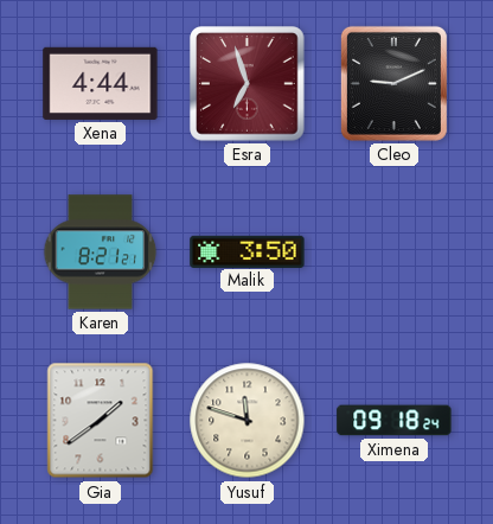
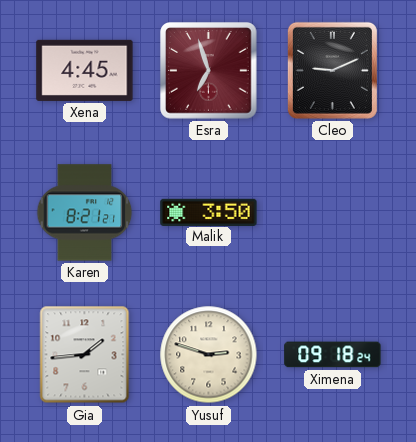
Xena: 4:44 -> 4:45 (85, 70)
Gia: 1:39 -> 1:44 (85, 355)
Yusuf: 11:48 -> 2:48 (209, 355)
